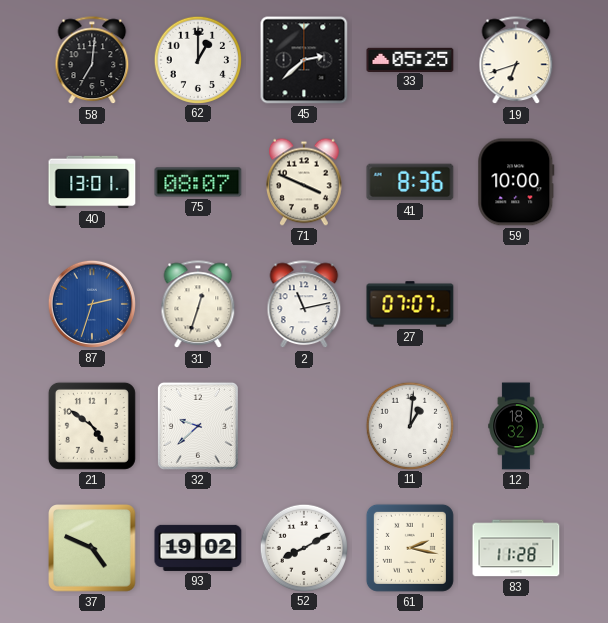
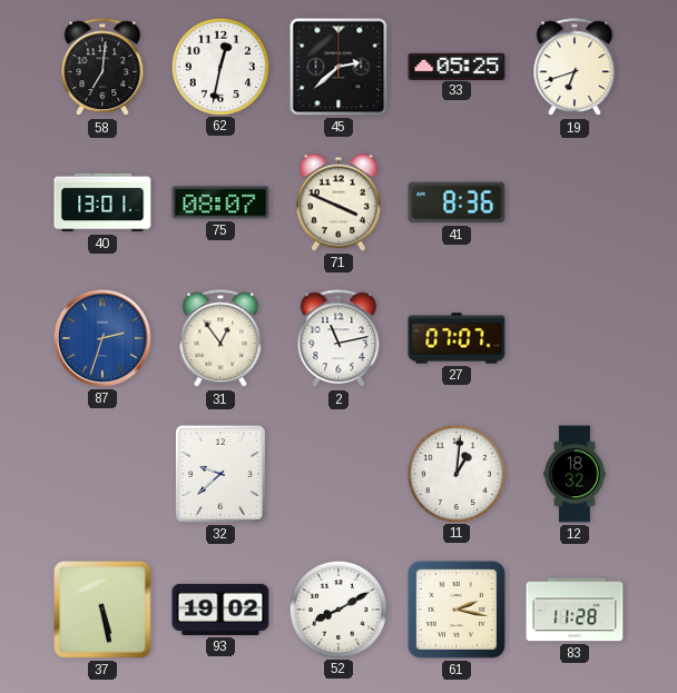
62: 1:00 -> 12:32 (219, 66)
59: 10:00 -> none (516, 182)
31: 12:33 -> 12:54 (220, 339)
21: 4:51 -> none (92, 426)
37: 4:49 -> 5:28 (102, 610)
